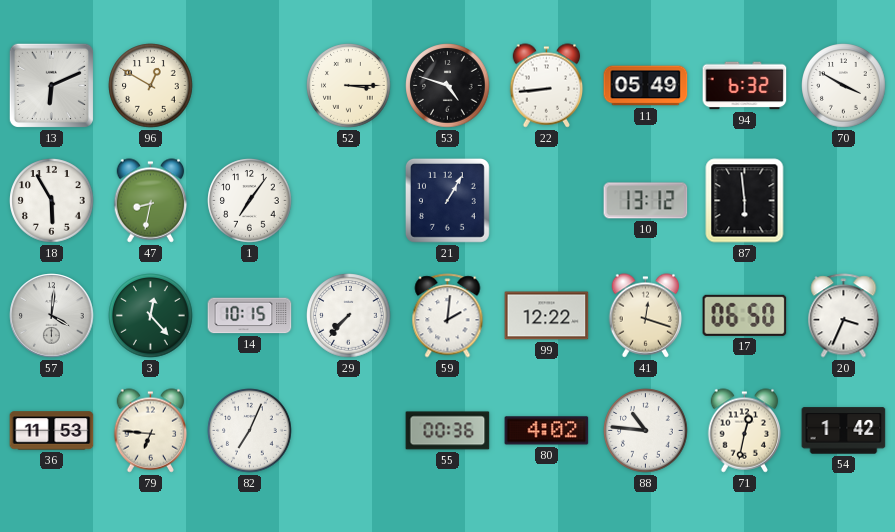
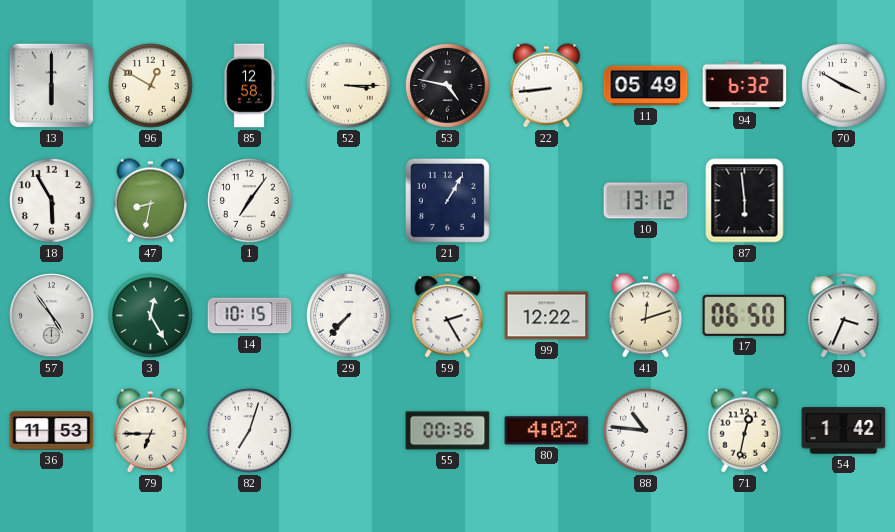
13: 6:11 -> 6:00 (51, 85)
85: none -> 12:58 (249, 86)
53: 4:48 -> 4:47 (448, 86)
57: 4:01 -> 4:54 (52, 316)
3: 12:23 -> 12:25 (151, 316)
59: 2:01 -> 2:25 (448, 316)
41: 12:18 -> 12:12 (646, 316)
79: 6:46 -> 6:45 (151, 431)
82: 7:04 -> 7:03 (250, 431)
